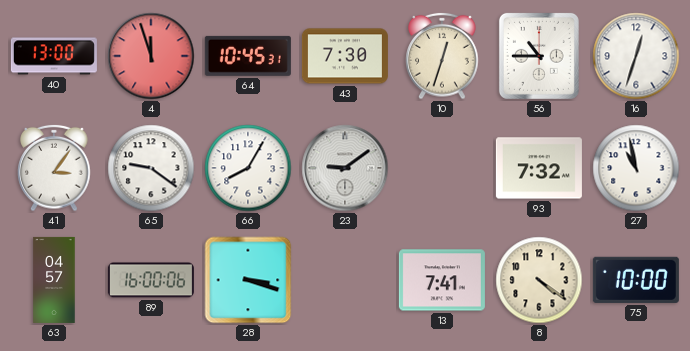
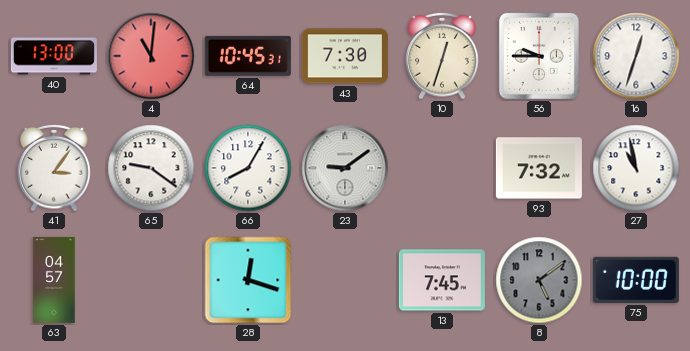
4: 11:57 -> 11:01 (151, 56)
56: 10:45 -> 9:45 (539, 56)
89: 16:00 -> none (151, 280)
28: 3:18 -> 12:18 (248, 280)
13: 7:41 -> 7:45 (442, 280)
8: 4:21 -> 5:09 (539, 280)
8 dial: cream -> grey (539, 280)
